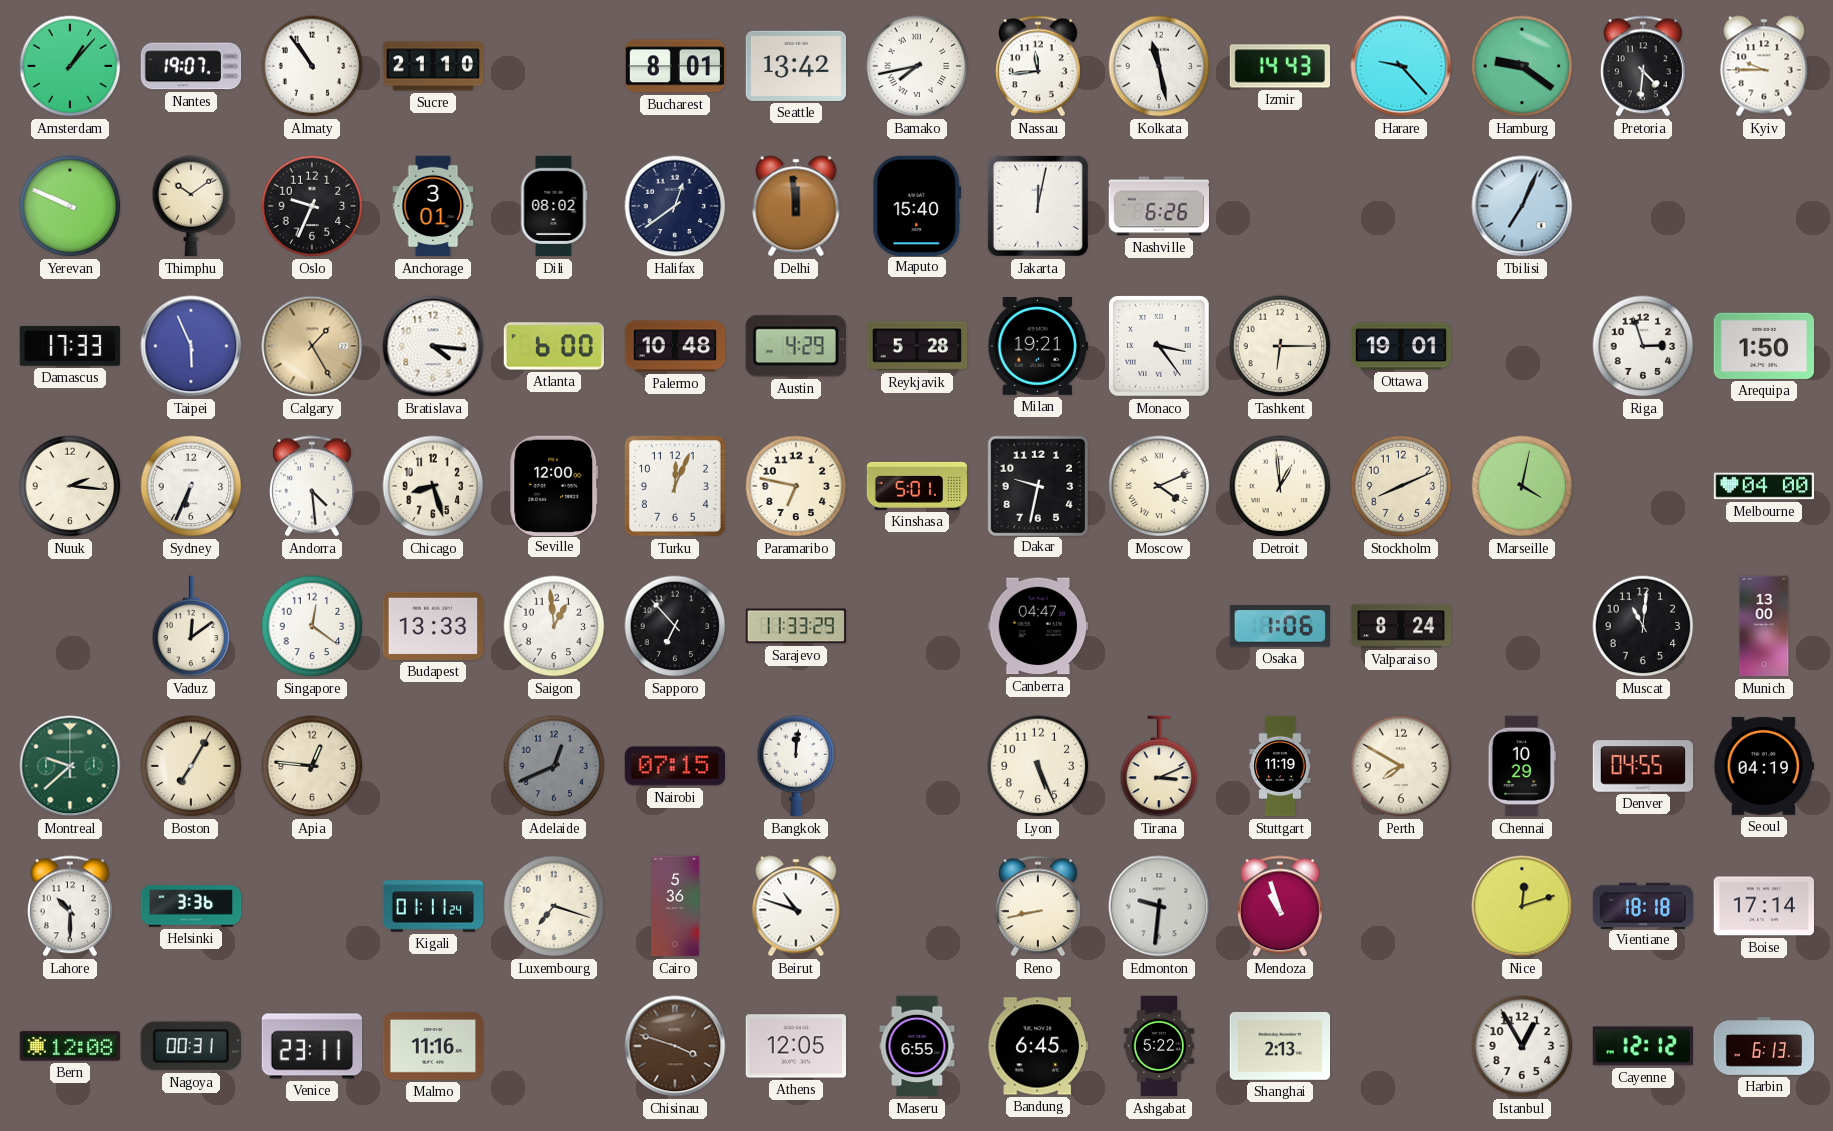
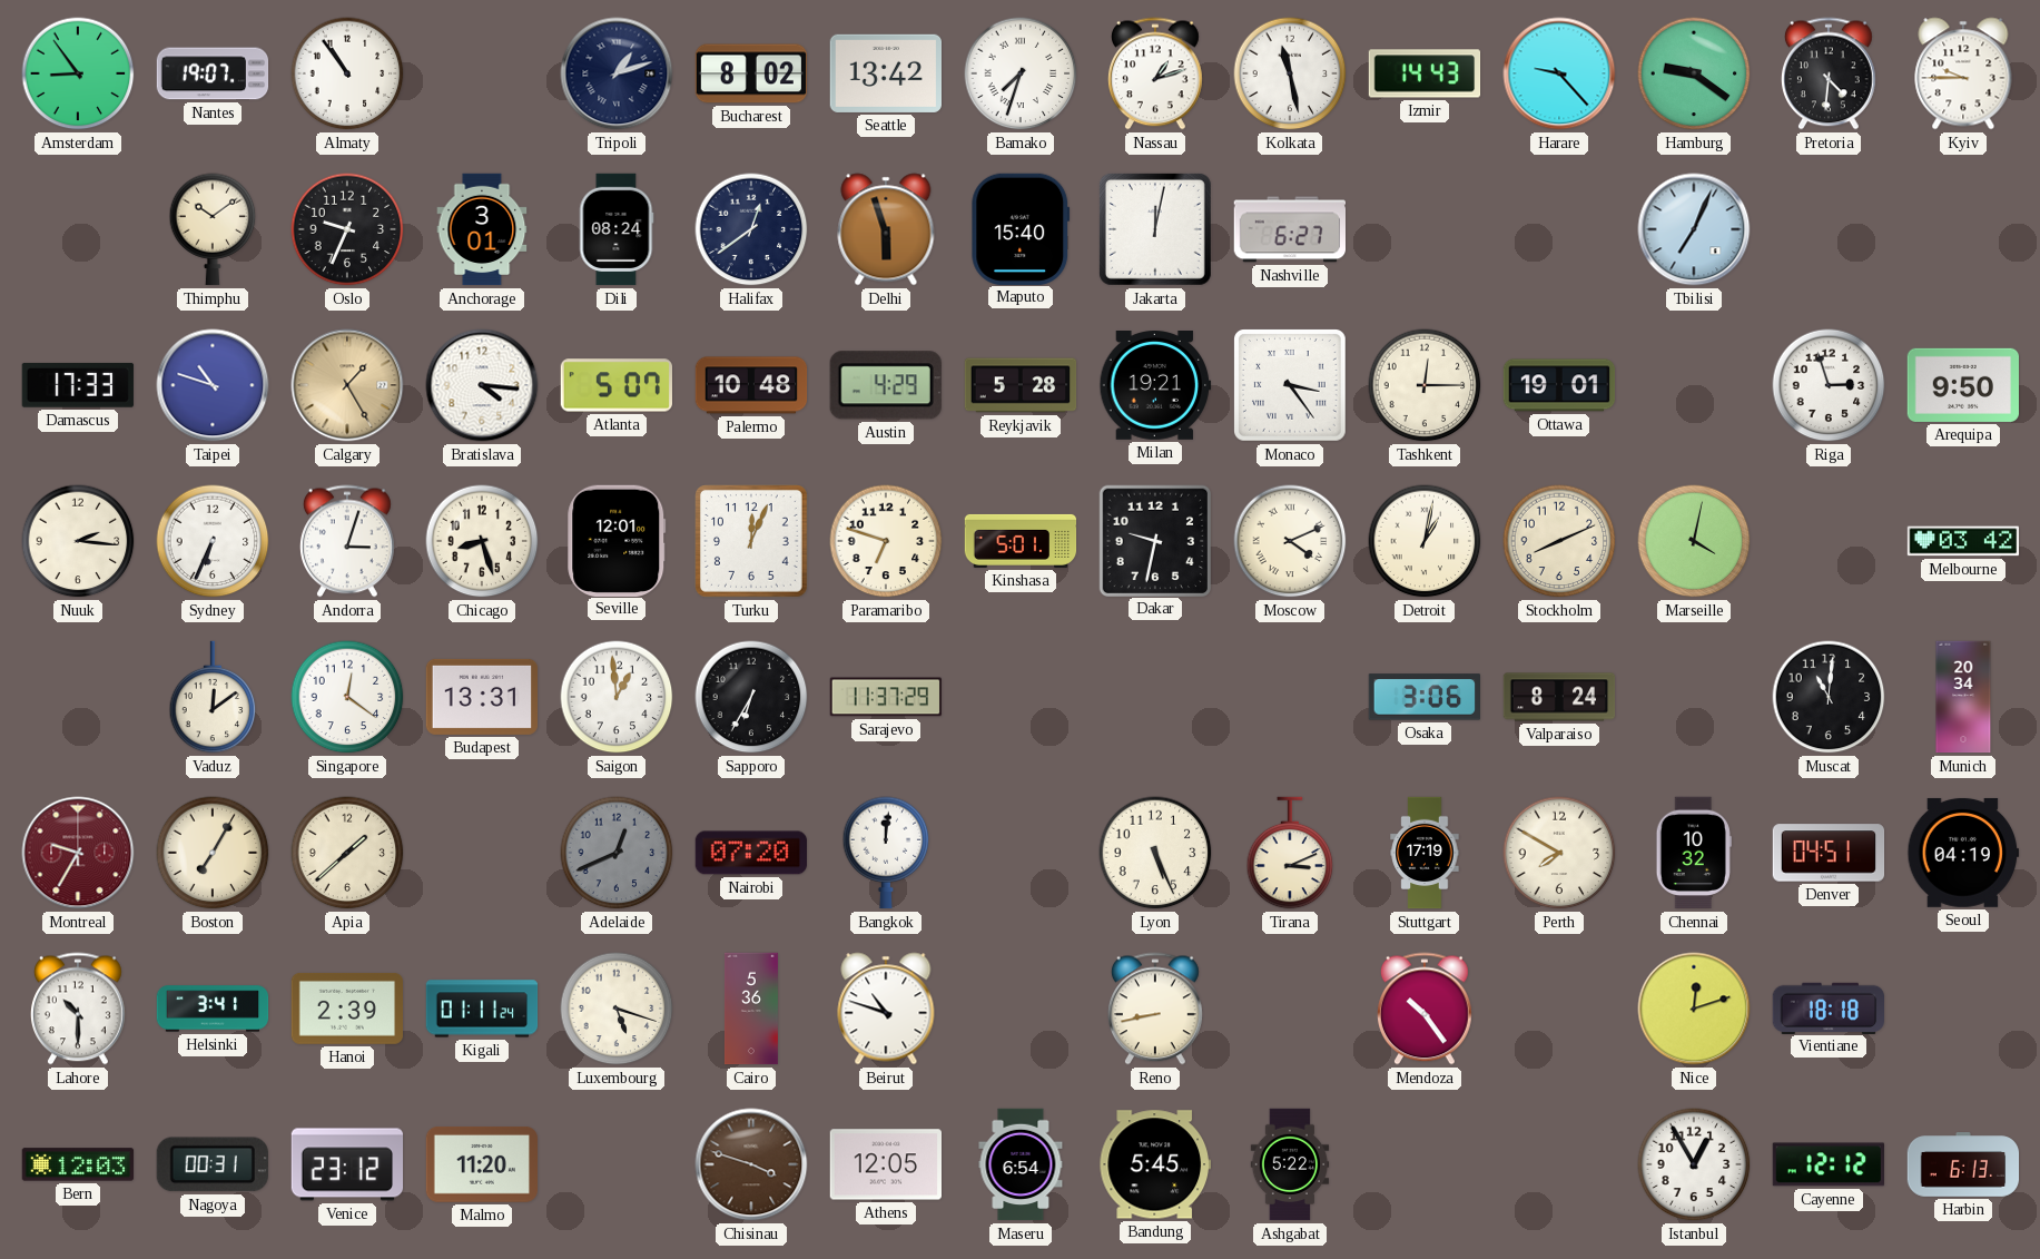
Amsterdam: 1:07 -> 8:54 (78, 73)
Sucre: 21:10 -> none (433, 66)
Tripoli: none -> 1:12 (617, 73)
Bucharest: 8:01 -> 8:02 (751, 73)
Bamako: 7:43 -> 7:33 (1021, 73)
Nassau: 11:44 -> 1:12 (1155, 73)
Yerevan: 9:49 -> none (70, 206)
Dili: 08:02 -> 08:24 (617, 229)
Delhi: 11:59 -> 5:57 (886, 229)
Nashville: 6:26 -> 6:27 (1289, 229)
Taipei: 5:56 -> 10:48 (213, 385)
Atlanta: 6:00 -> 5:07 (615, 385)
Tashkent: 6:15 -> 12:15 (1425, 385)
Arequipa: 1:50 -> 9:50 (1962, 385)
Andorra: 4:29 -> 3:03 (347, 541)
Seville: 12:00 -> 12:01 (617, 540)
Paramaribo: 6:47 -> 6:48 (886, 541)
Detroit: 12:59 -> 1:02 (1425, 541)
Melbourne: 04:00 -> 03:42 (1963, 541)
Budapest: 13:33 -> 13:31 (482, 697)
Sapporo: 6:53 -> 6:35 (751, 697)
Sarajevo: 11:33 -> 11:37 (885, 697)
Canberra: 04:47 -> none (1037, 626)
Osaka: 1:06 -> 3:06 (1423, 697)
Munich: 13:00 -> 20:34 (1963, 697)
Montreal: 9:38 -> 9:35 (78, 853)
Montreal dial: green -> burgundy (78, 853)
Apia: 12:46 -> 1:38 (347, 853)
Nairobi: 07:15 -> 07:20 (750, 853)
Stuttgart: 11:19 -> 17:19 (1425, 853)
Chennai: 10:29 -> 10:32 (1694, 853)
Denver: 04:55 -> 04:51 (1829, 853)
Helsinki: 3:36 -> 3:41 (213, 1009)
Hanoi: none -> 2:39 (346, 1009)
Luxembourg: 7:18 -> 5:18 (617, 1009)
Edmonton: 9:31 -> none (1159, 906)
Mendoza: 10:57 -> 10:24 (1425, 1009)
Boise: 17:14 -> none (1763, 906)
Bern: 12:08 -> 12:03 (78, 1164)
Venice: 23:11 -> 23:12 (347, 1164)
Malmo: 11:16 -> 11:20 (481, 1165)
Maseru: 6:55 -> 6:54 (1021, 1164)
Bandung: 6:45 -> 5:45 (1154, 1164)
Shanghai: 2:13 -> none (1280, 1046)
